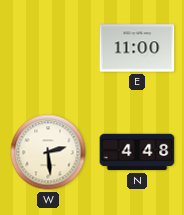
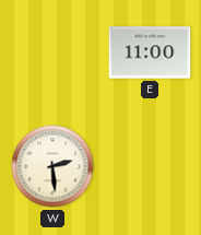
N: 4:48 -> none (137, 152)
